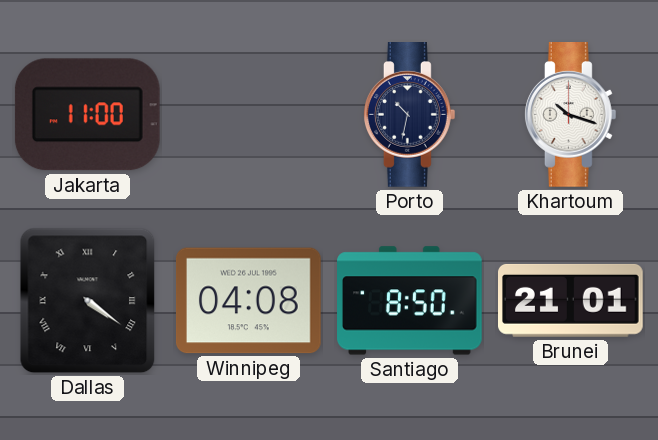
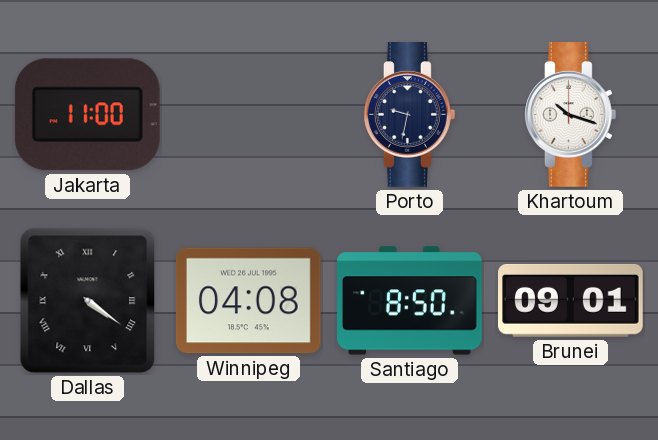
Porto: 10:32 -> 9:32 (409, 115)
Brunei: 21:01 -> 09:01 (571, 300)
